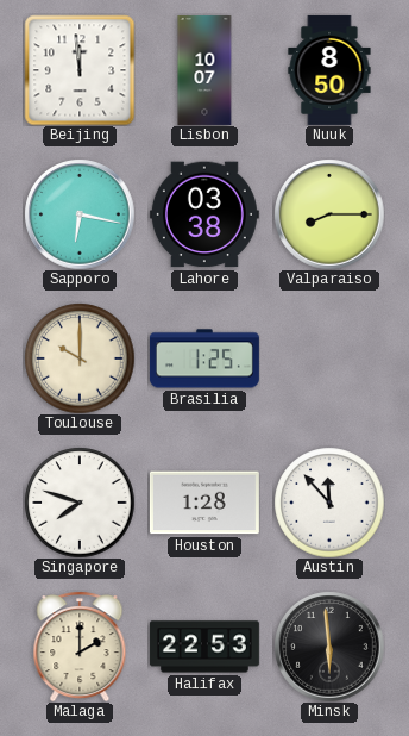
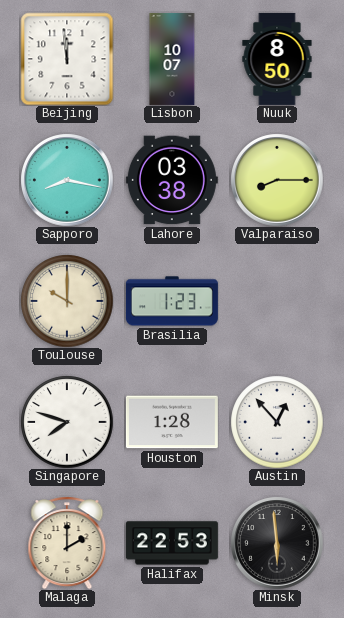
Sapporo: 6:17 -> 8:17 (67, 180)
Brasilia: 1:25 -> 1:23 (172, 301)
Austin: 11:53 -> 12:53 (277, 422)
